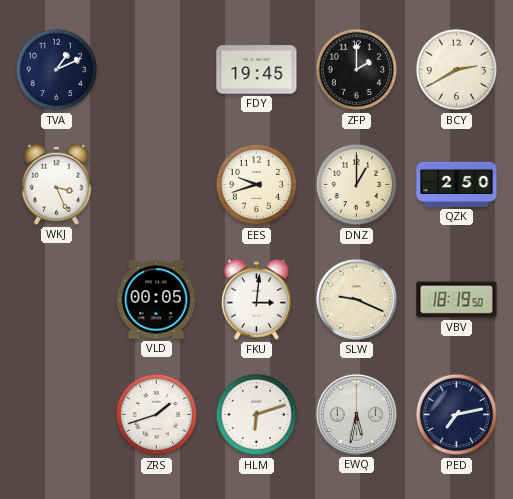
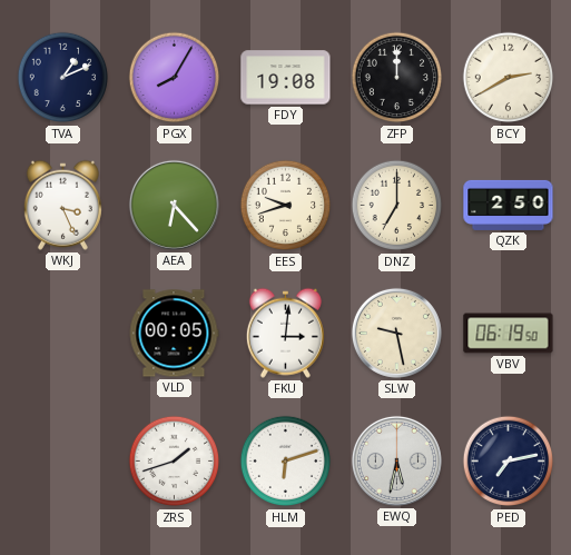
PGX: none -> 8:05 (175, 78)
FDY: 19:45 -> 19:08 (286, 78)
ZFP: 2:00 -> 12:00 (397, 78)
AEA: none -> 6:23 (174, 205)
DNZ: 1:00 -> 7:00 (397, 206)
SLW: 9:19 -> 9:28 (396, 333)
VBV: 18:19 -> 06:19 (509, 334)
